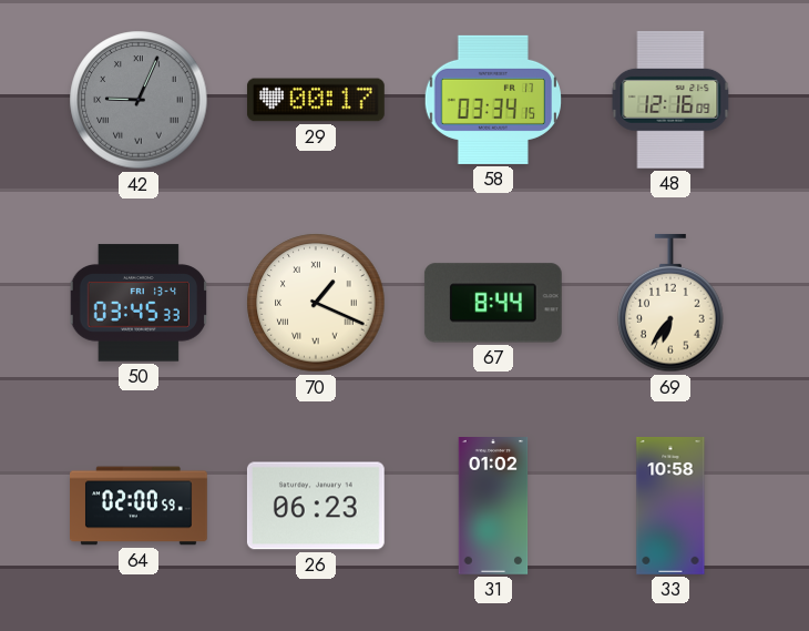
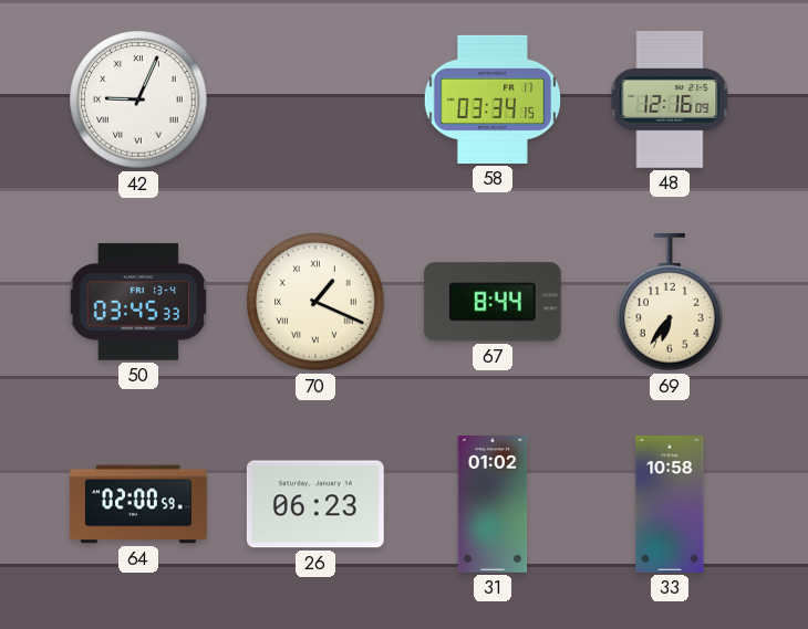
42 dial: grey -> white (138, 99)
29: 00:17 -> none (316, 100)
